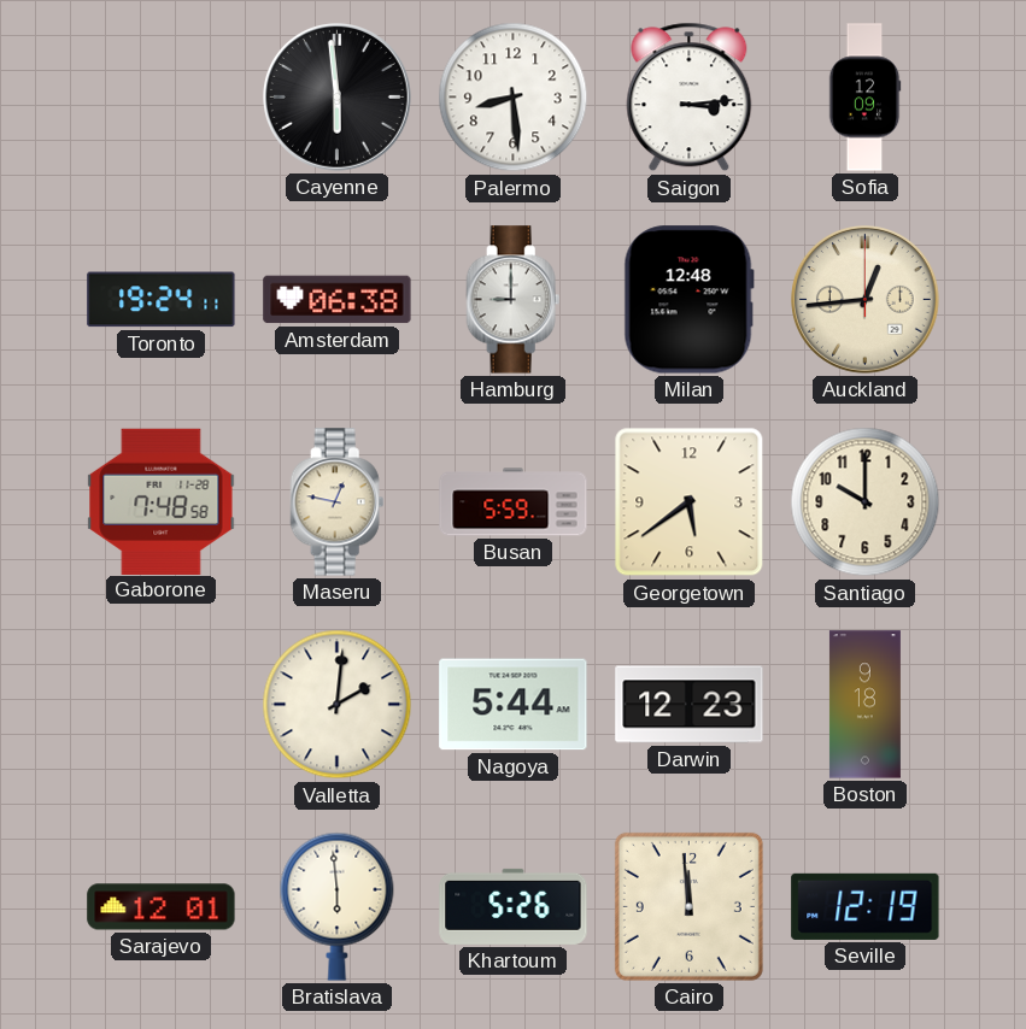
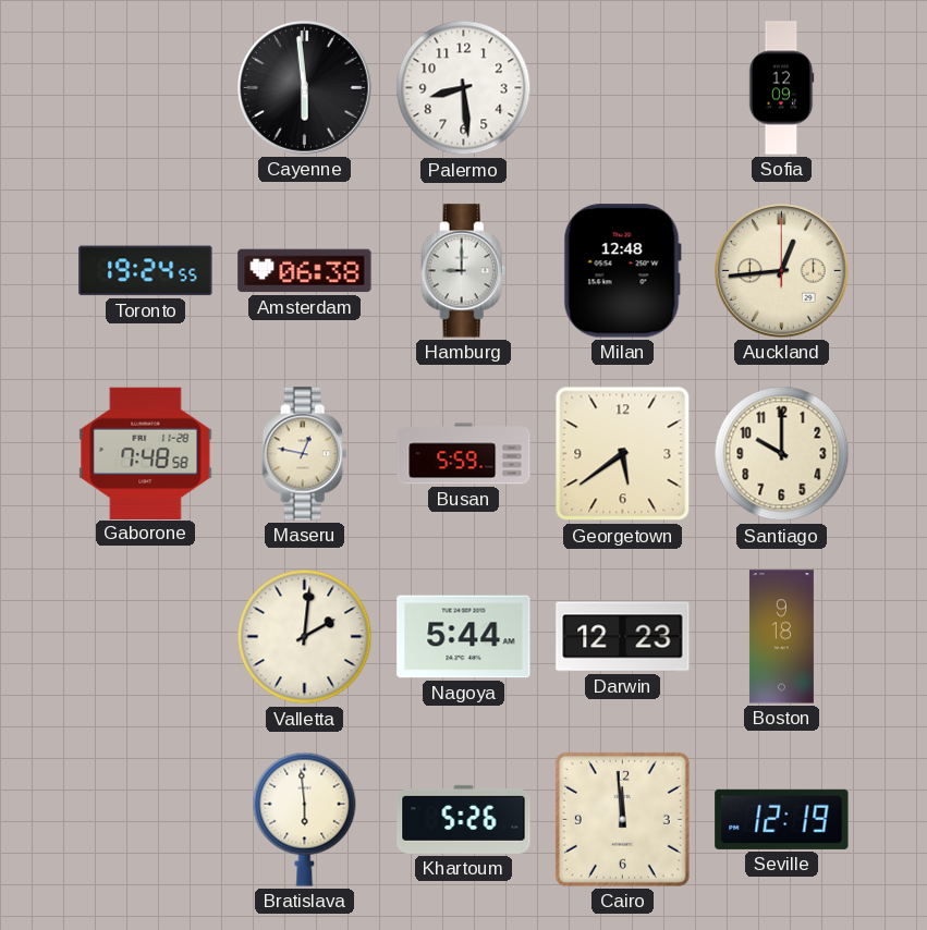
Saigon: 3:14 -> none (690, 98)
Toronto: 19:24:11 -> 19:24:55 (146, 271)
Sarajevo: 12:01 -> none (162, 907)
